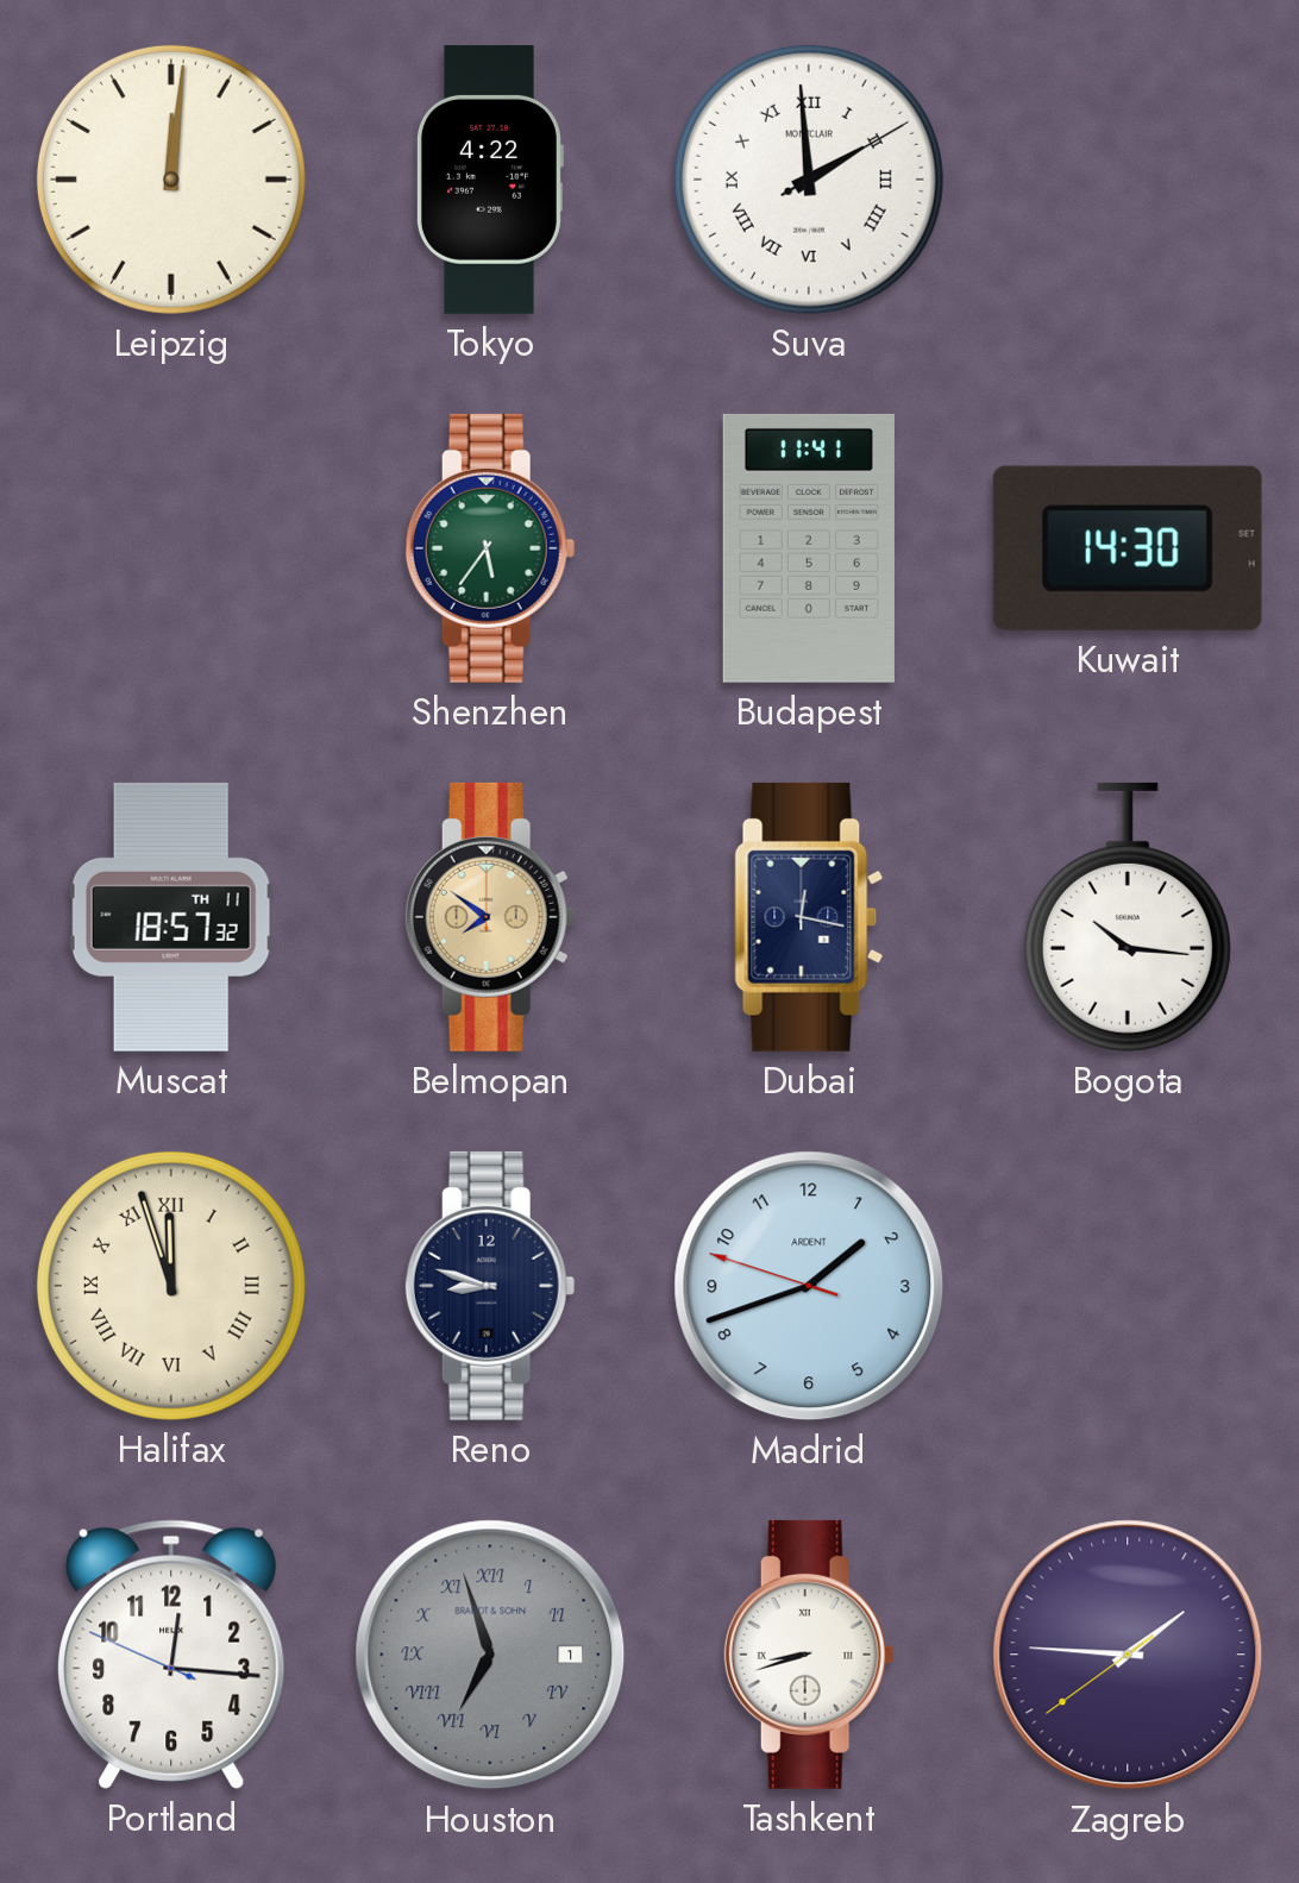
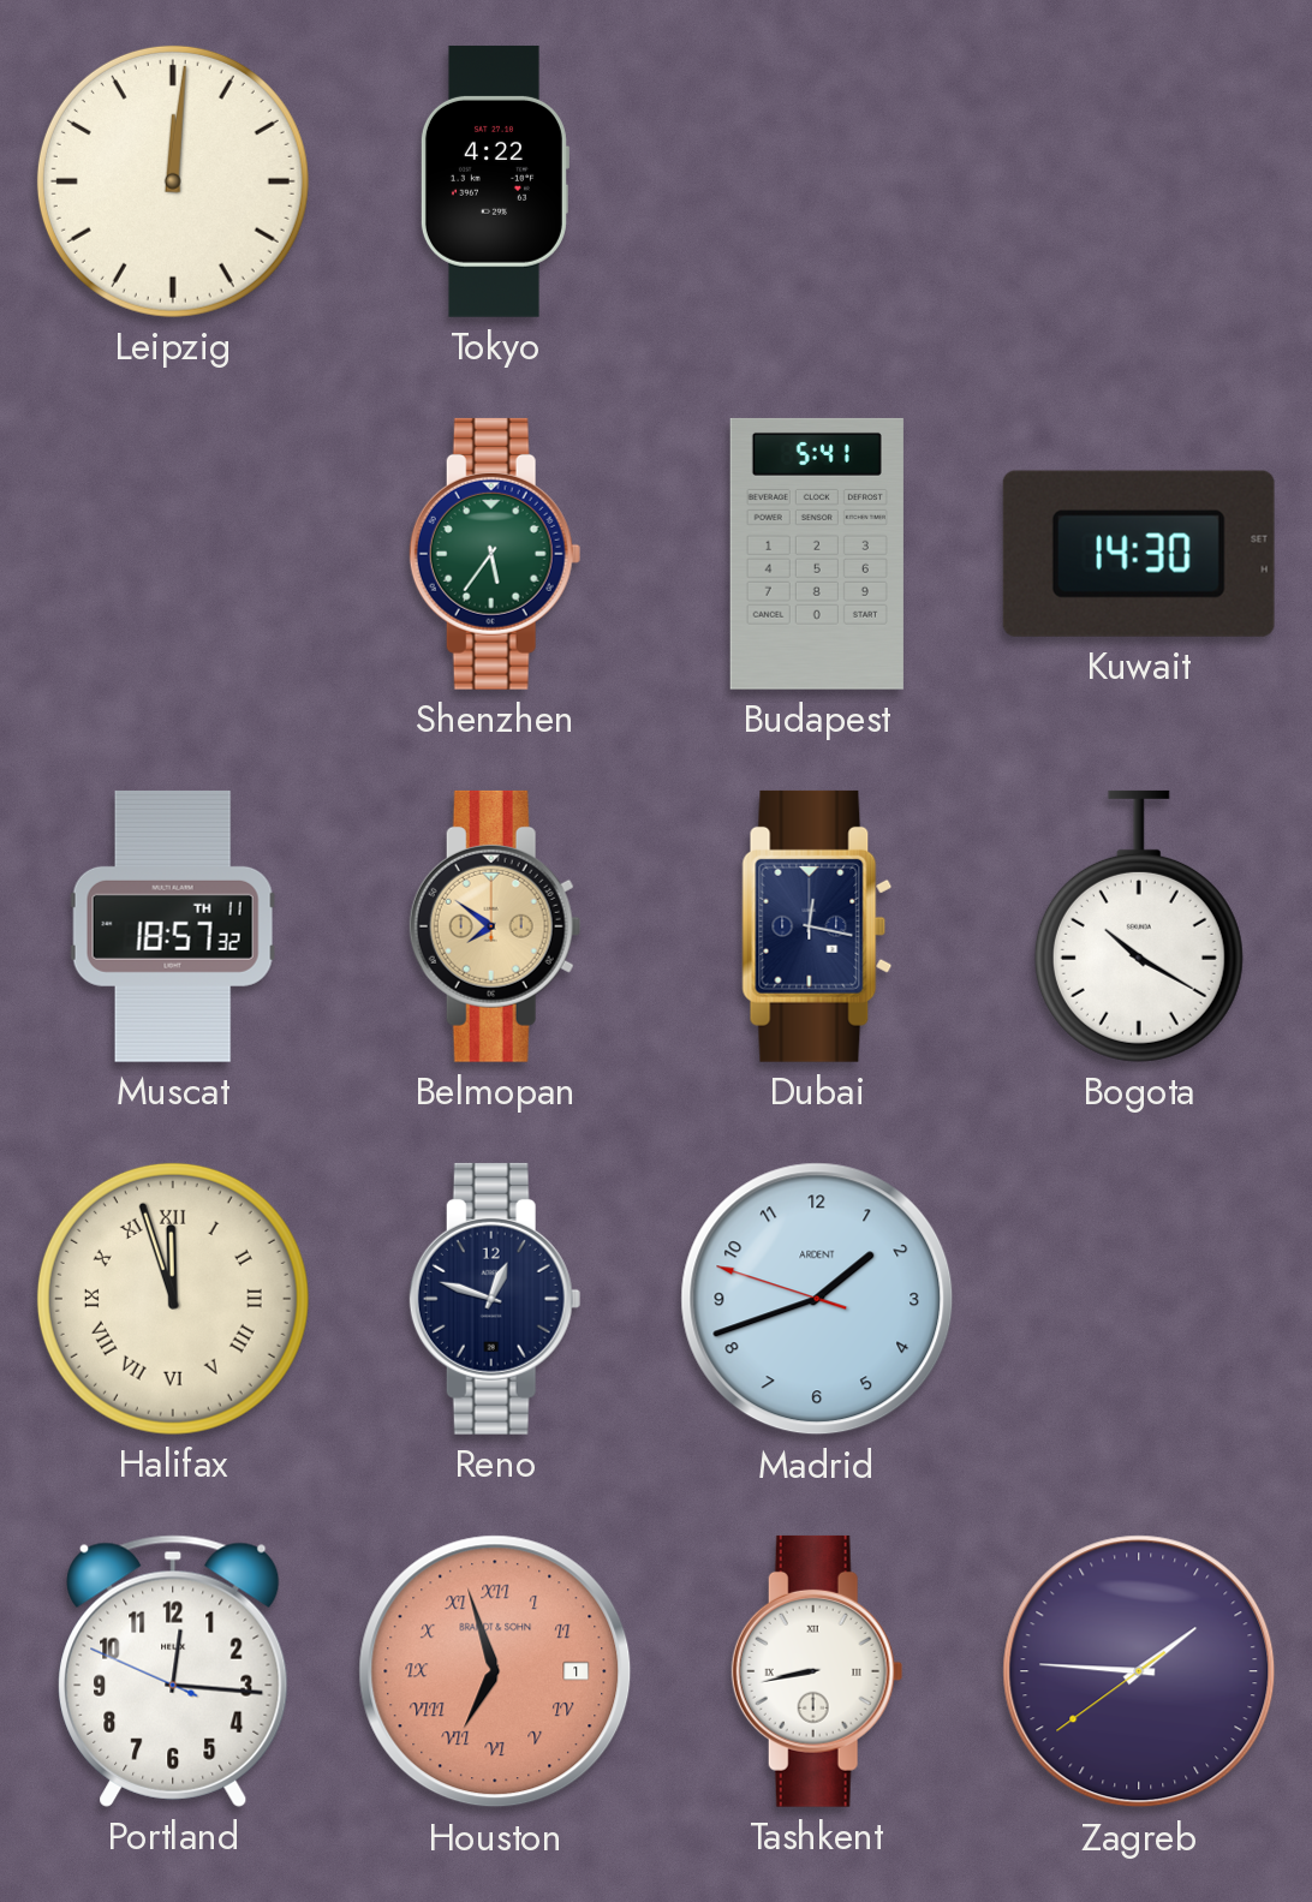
Suva: 1:59 -> none (809, 180)
Budapest: 11:41 -> 5:41 (817, 554)
Bogota: 10:16 -> 10:20 (1139, 926)
Reno: 8:48 -> 12:48 (495, 1299)
Houston dial: grey -> salmon (495, 1671)
Tashkent: 8:42 -> 8:43 (817, 1671)
